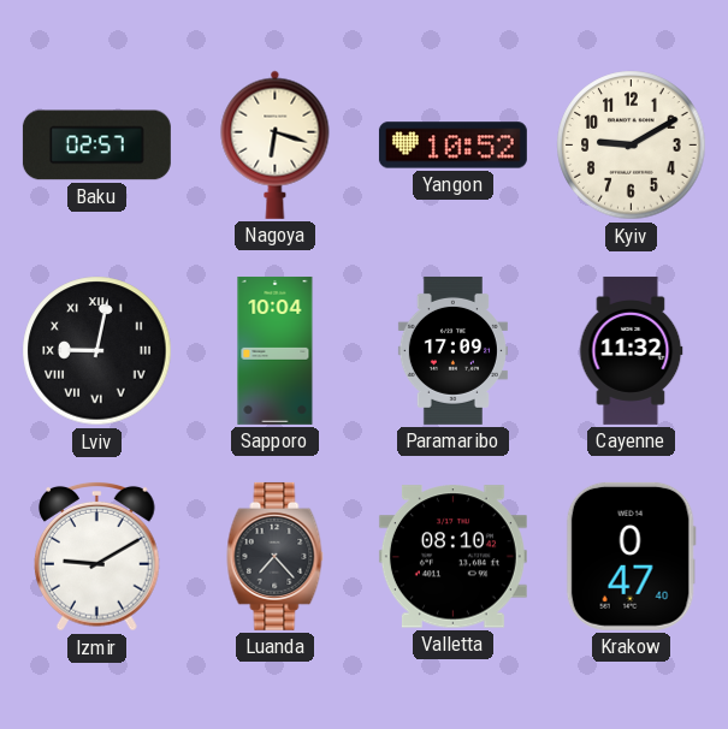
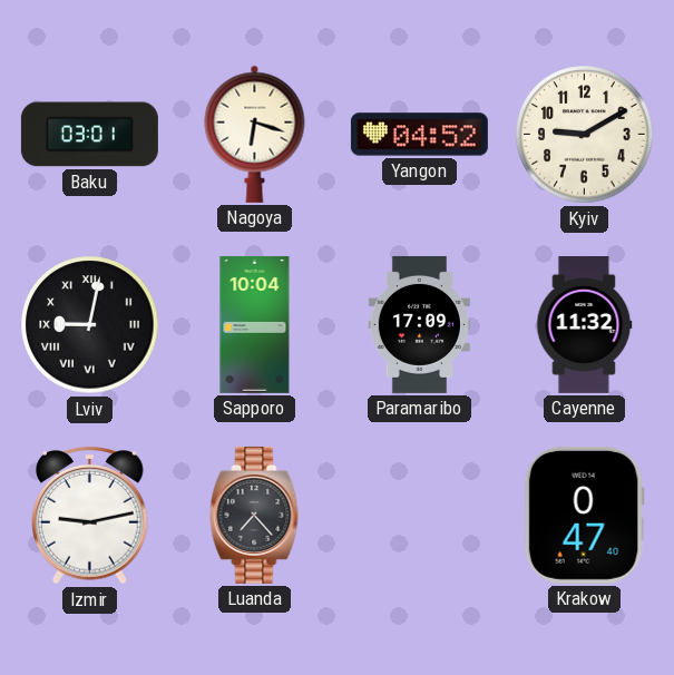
Baku: 02:57 -> 03:01 (89, 135)
Yangon: 10:52 -> 04:52 (419, 135)
Izmir: 9:10 -> 9:13 (90, 515)
Valletta: 08:10 -> none (452, 557)
